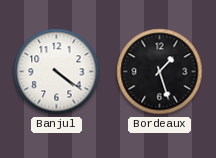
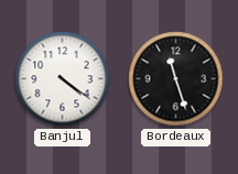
Bordeaux: 1:27 -> 11:27 (176, 79)
